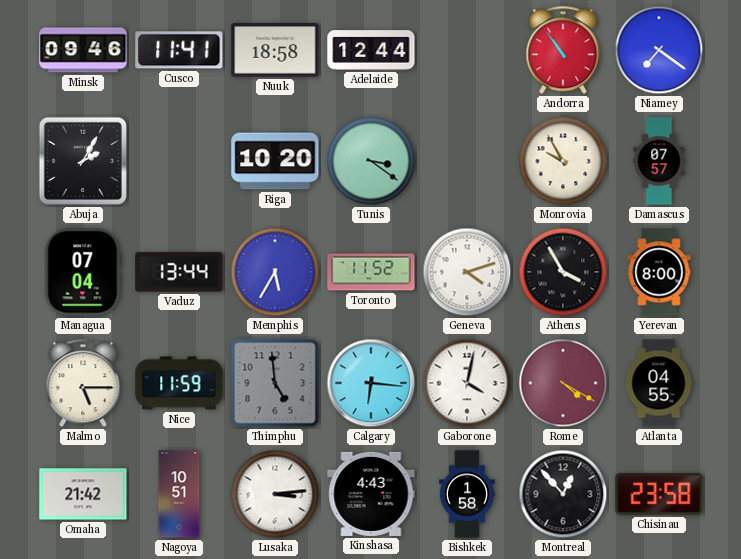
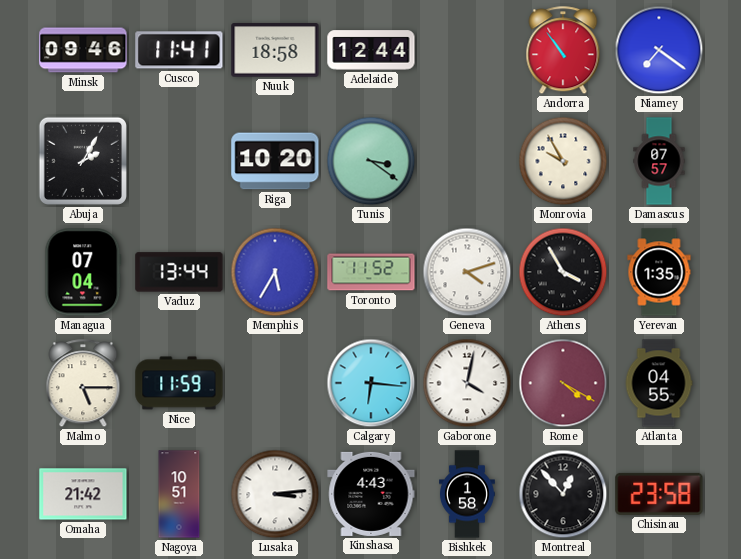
Yerevan: 8:00 -> 1:35 (659, 272)
Thimphu: 4:59 -> none (275, 383)
